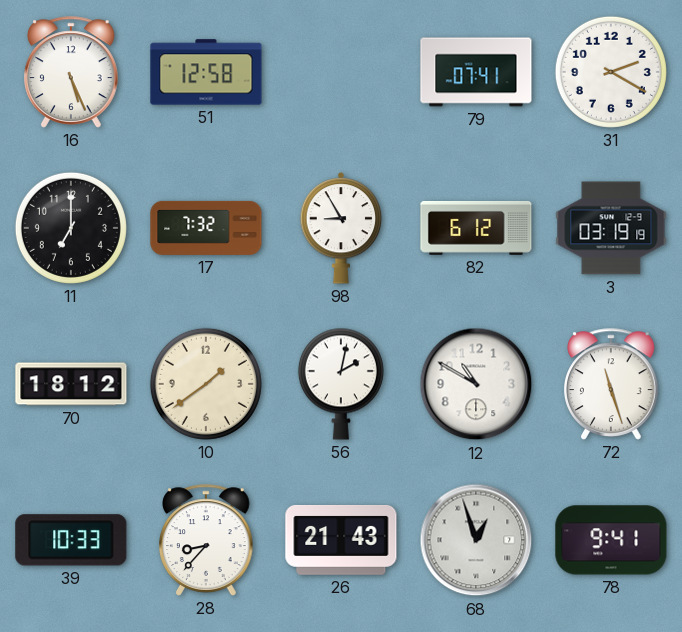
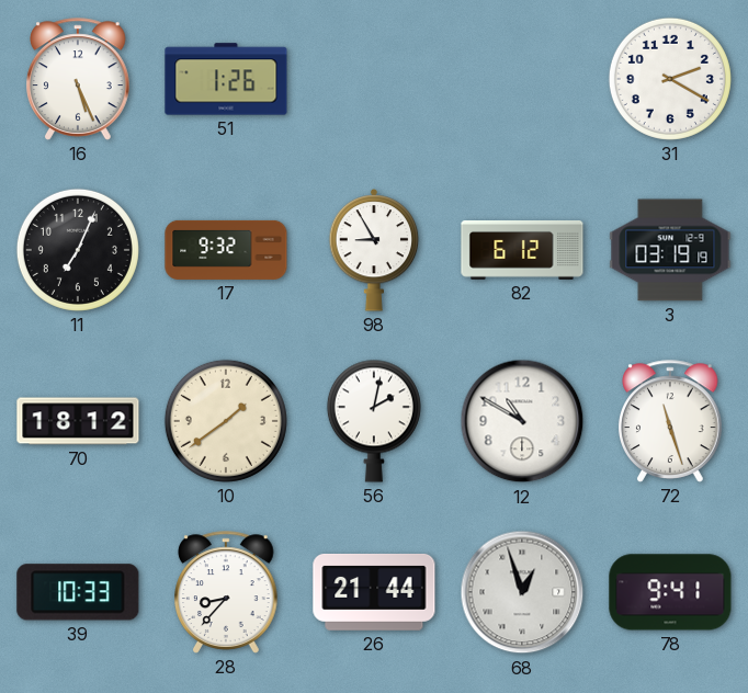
51: 12:58 -> 1:26 (226, 79)
79: 07:41 -> none (476, 72)
11: 7:00 -> 7:04 (78, 250)
17: 7:32 -> 9:32 (226, 250)
26: 21:43 -> 21:44 (374, 592)
